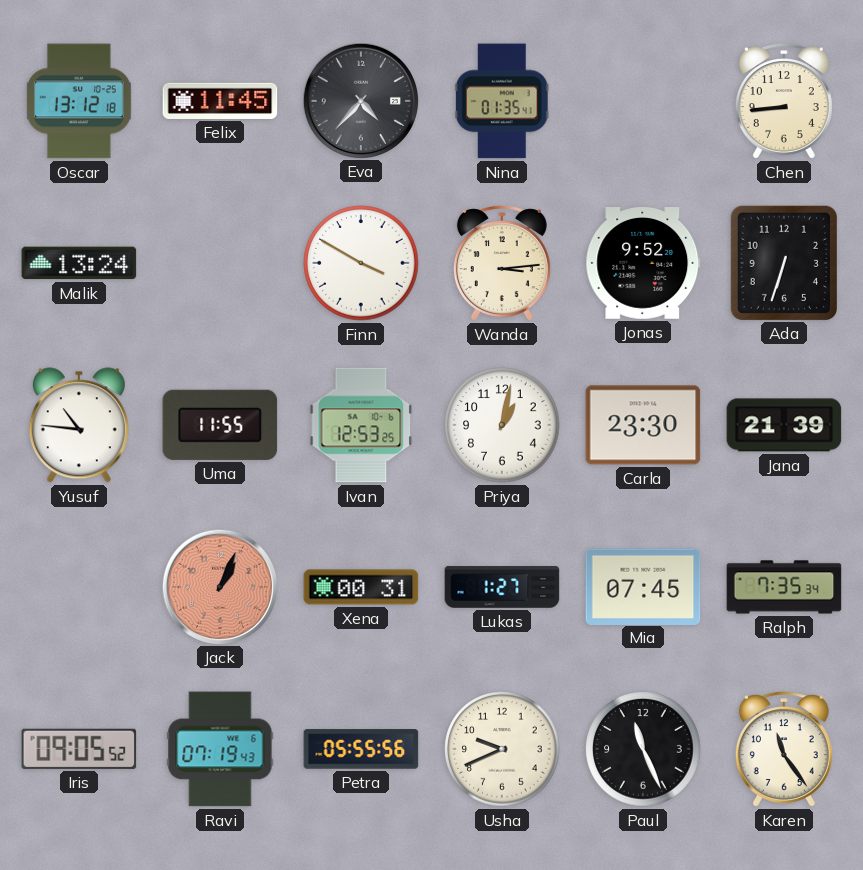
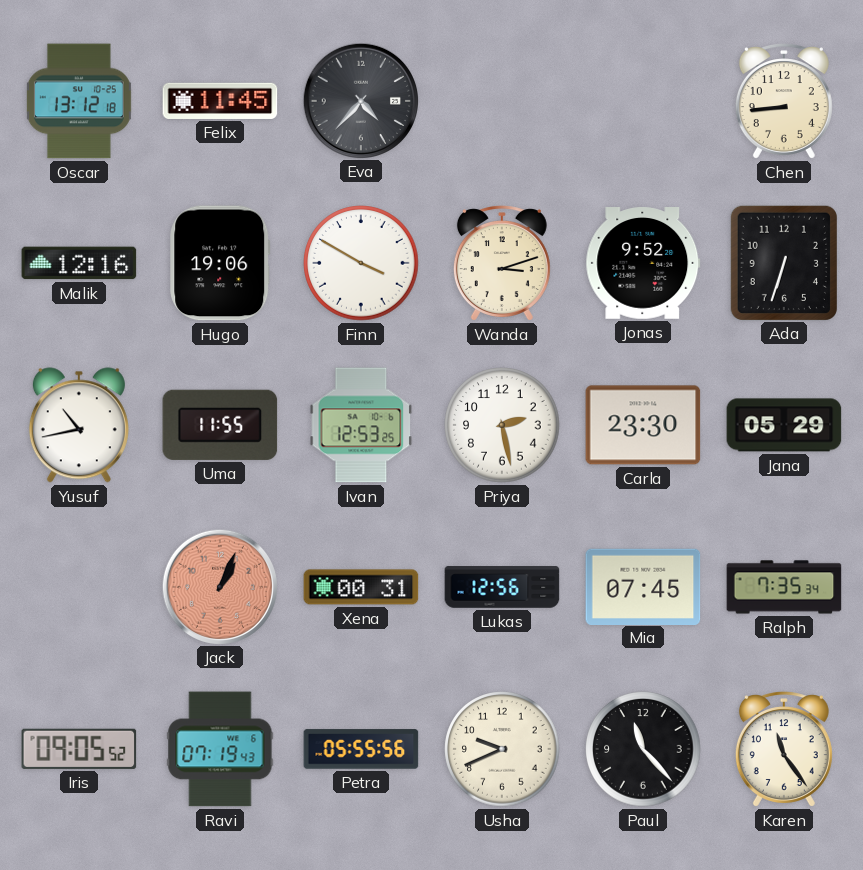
Nina: 01:35 -> none (502, 101)
Malik: 13:24 -> 12:16 (79, 263)
Hugo: none -> 19:06 (220, 263)
Wanda: 3:14 -> 3:12 (502, 263)
Yusuf: 10:46 -> 10:43 (79, 425)
Priya: 1:02 -> 2:28 (502, 425)
Jana: 21:39 -> 05:29 (784, 425)
Lukas: 1:27 -> 12:56 (502, 587)
Paul: 11:26 -> 11:23 (643, 749)
